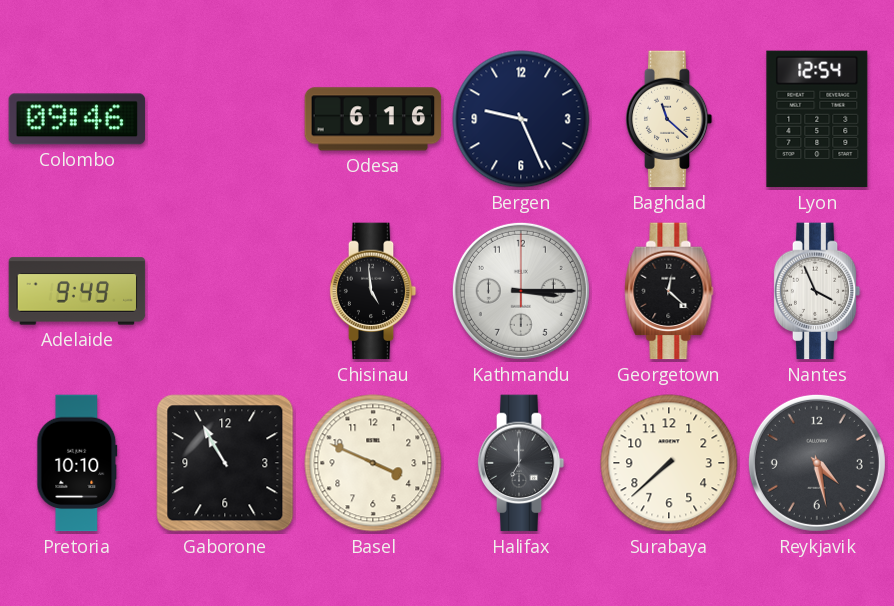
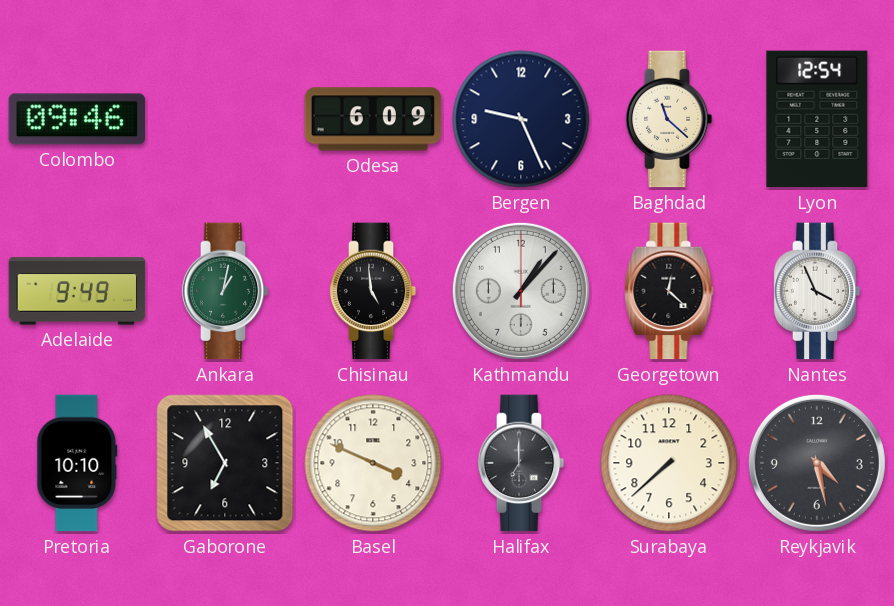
Odesa: 6:16 -> 6:09 (373, 119)
Ankara: none -> 1:02 (225, 291)
Kathmandu: 3:15 -> 1:07 (521, 291)
Gaborone: 10:55 -> 6:55 (225, 463)
